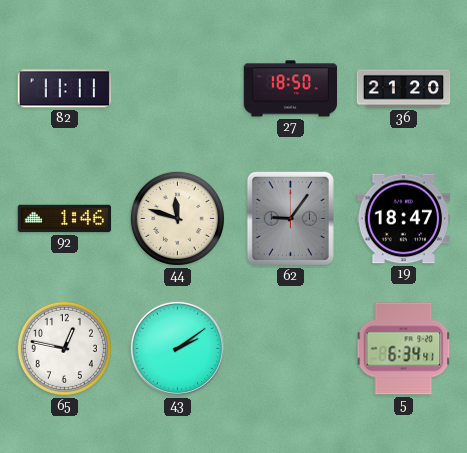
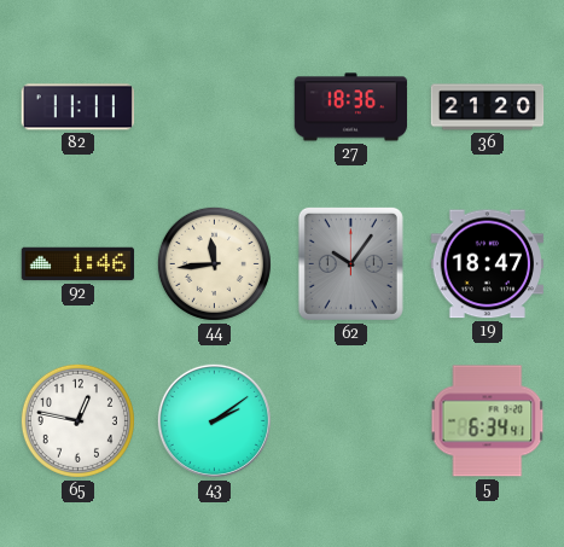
27: 18:50 -> 18:36 (351, 107)
44: 11:48 -> 11:44 (214, 263)
62: 9:06 -> 10:06 (350, 263)
